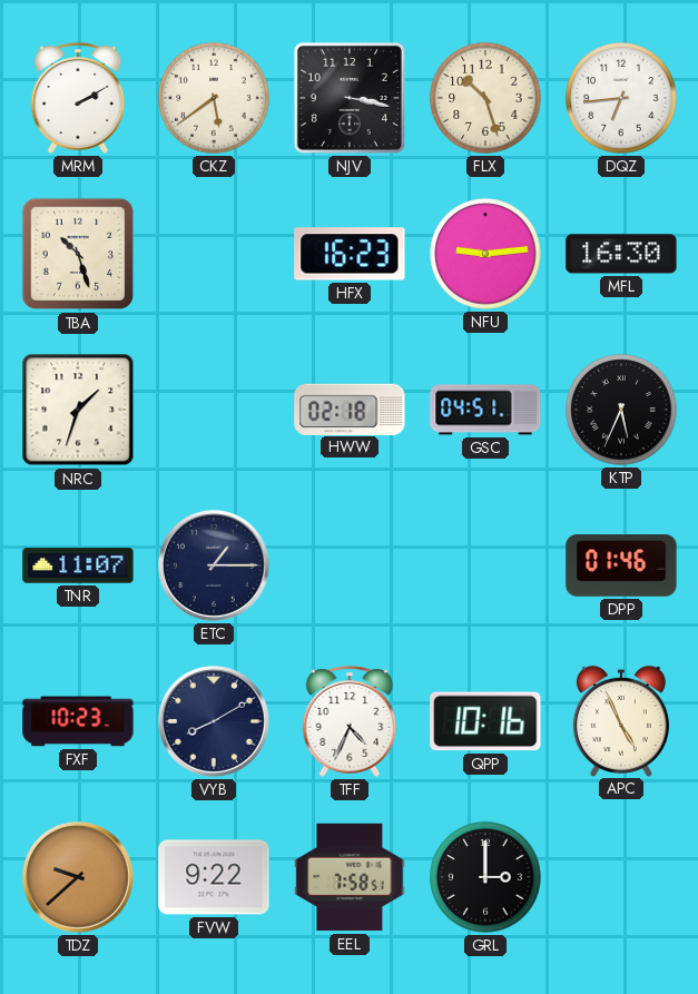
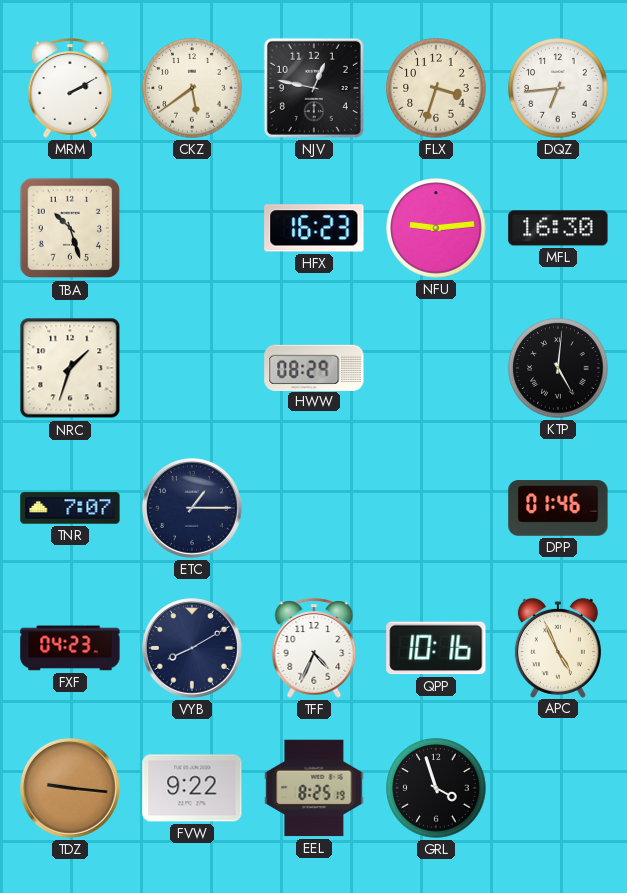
NJV: 3:17 -> 12:47 (314, 88)
FLX: 10:27 -> 3:33 (436, 88)
HWW: 02:18 -> 08:29 (314, 367)
GSC: 04:51 -> none (485, 410)
KTP: 5:34 -> 5:01 (558, 368)
TNR: 11:07 -> 7:07 (70, 508)
FXF: 10:23 -> 04:23 (70, 648)
TDZ: 9:38 -> 9:16 (71, 789)
EEL: 7:58 -> 8:25 (314, 788)
GRL: 3:00 -> 3:57 (436, 788)
